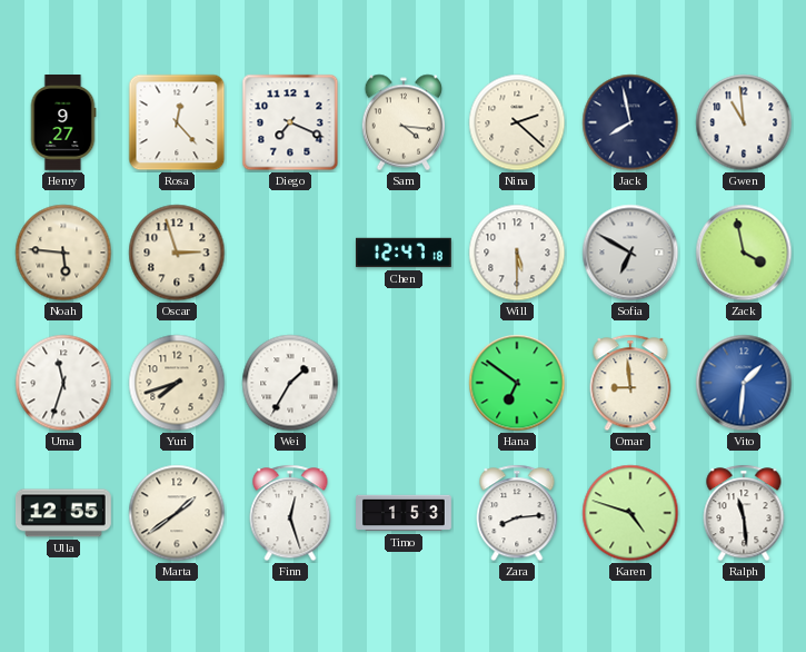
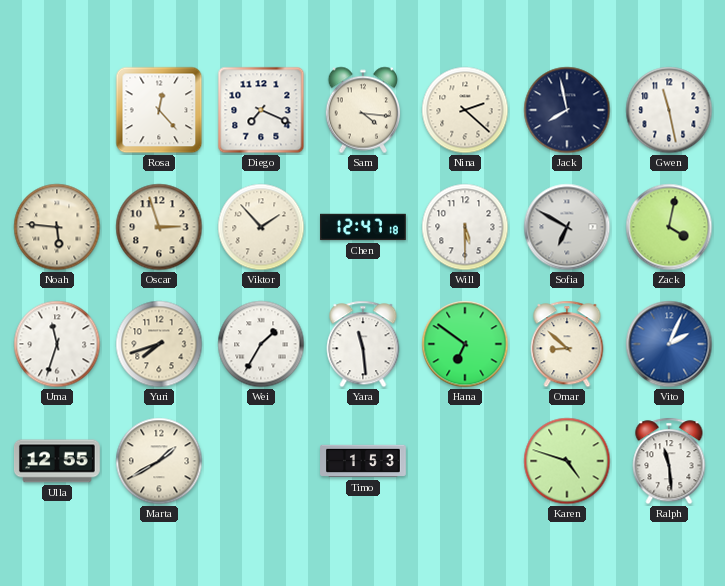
Henry: 9:27 -> none (63, 124)
Gwen: 10:59 -> 11:28 (669, 110)
Viktor: none -> 1:53 (261, 227)
Zack: 3:58 -> 4:02 (669, 227)
Yara: none -> 11:29 (363, 344)
Omar: 8:59 -> 8:52 (567, 344)
Vito: 1:31 -> 2:04 (669, 344)
Marta: 1:39 -> 1:40 (159, 461)
Finn: 12:27 -> none (290, 513)
Zara: 8:14 -> none (517, 513)
